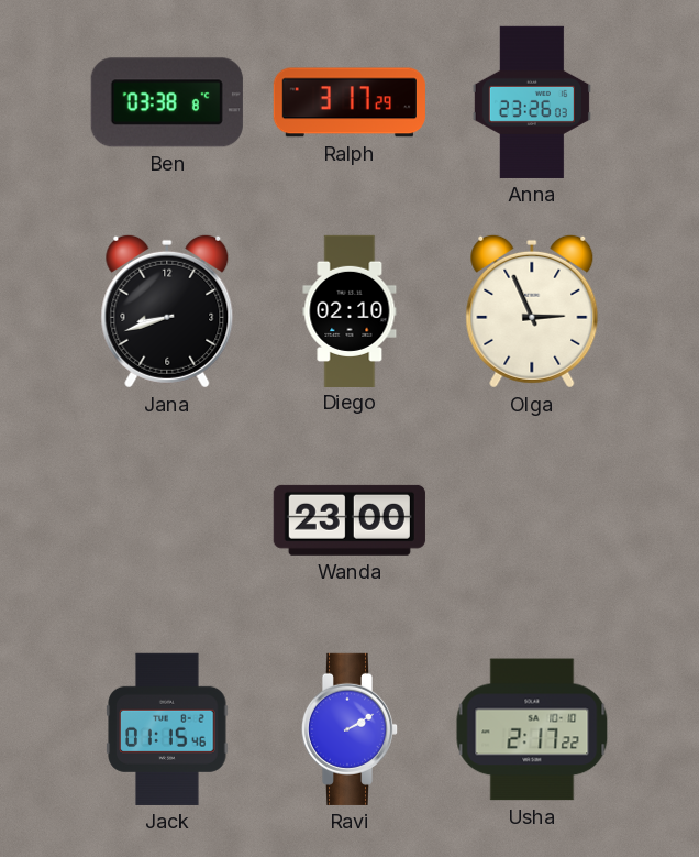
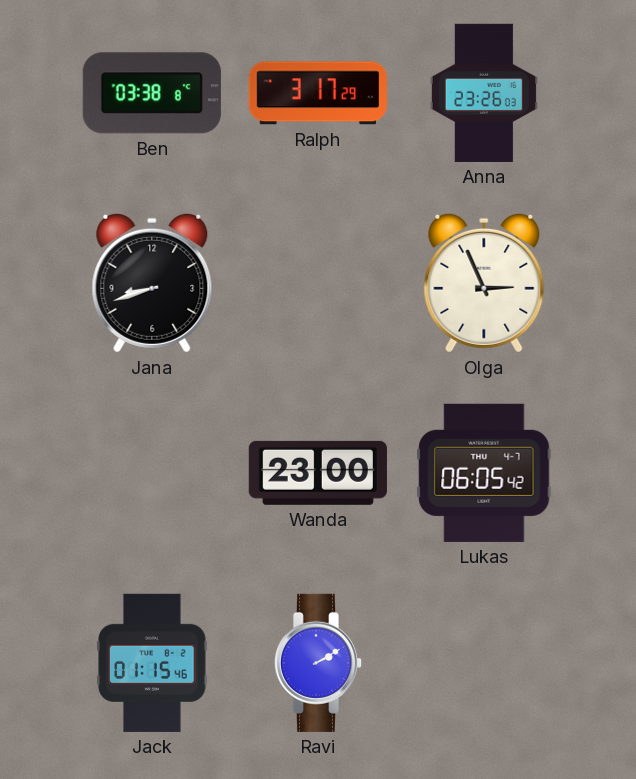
Diego: 02:10 -> none (349, 310)
Lukas: none -> 06:05 (484, 473)
Usha: 2:17 -> none (532, 729)
